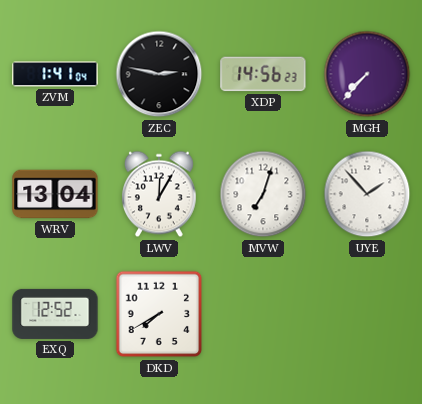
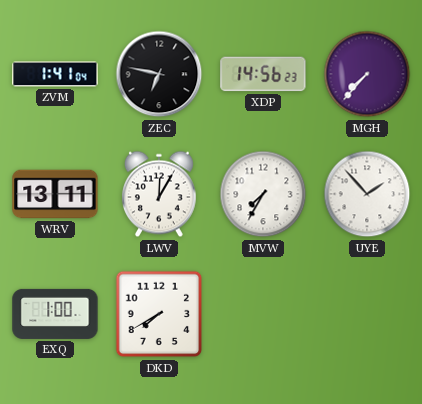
ZEC: 2:47 -> 6:47 (159, 74)
WRV: 13:04 -> 13:11 (55, 194)
MVW: 7:03 -> 7:35 (263, 194)
EXQ: 12:52 -> 1:00 (55, 314)
